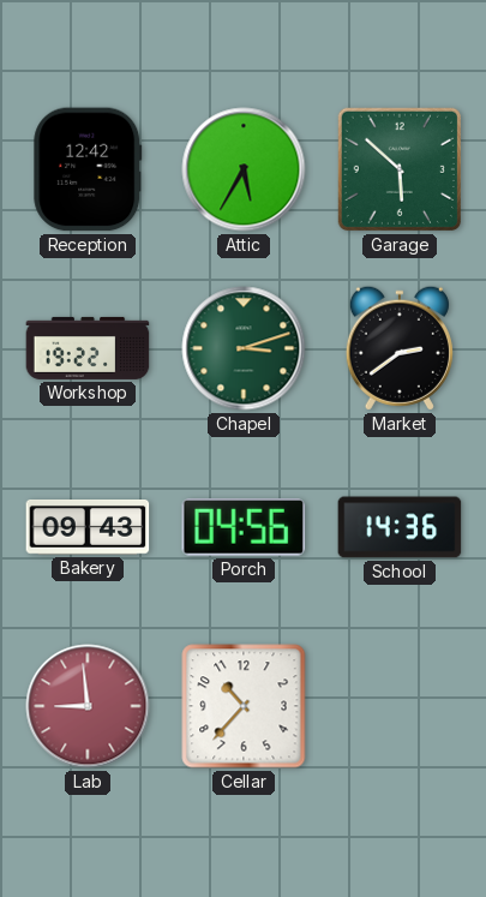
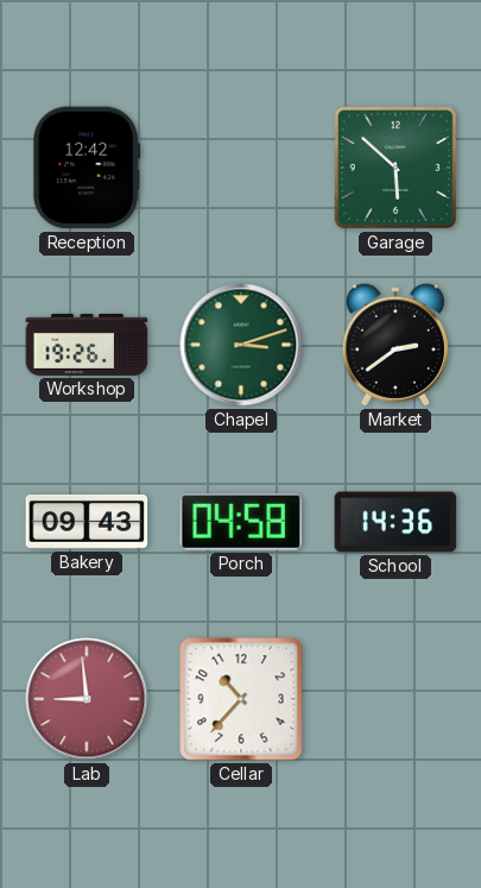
Attic: 5:35 -> none (244, 169)
Workshop: 19:22 -> 19:26 (87, 345)
Porch: 04:56 -> 04:58 (241, 523)
